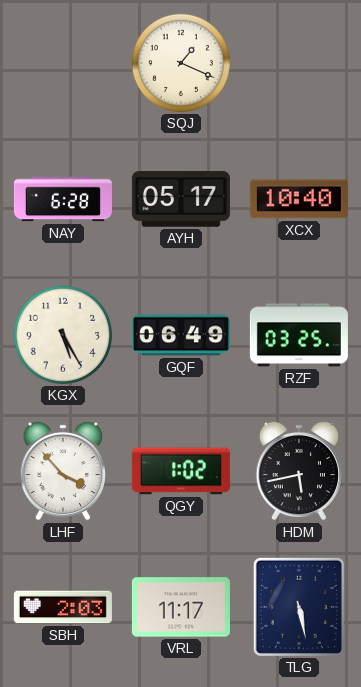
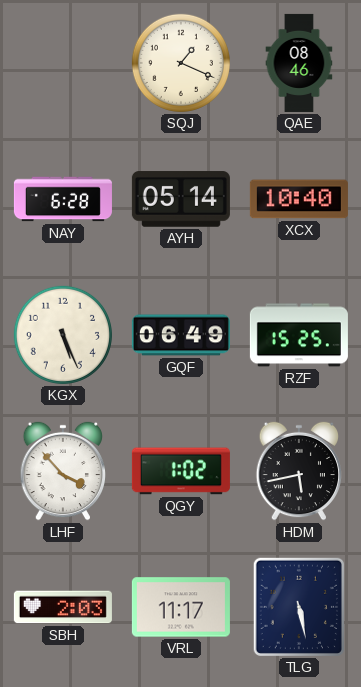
QAE: none -> 08:46 (299, 63)
AYH: 05:17 -> 05:14 (181, 199)
KGX: 5:25 -> 5:26 (63, 335)
RZF: 03:25 -> 15:25 (299, 335)
